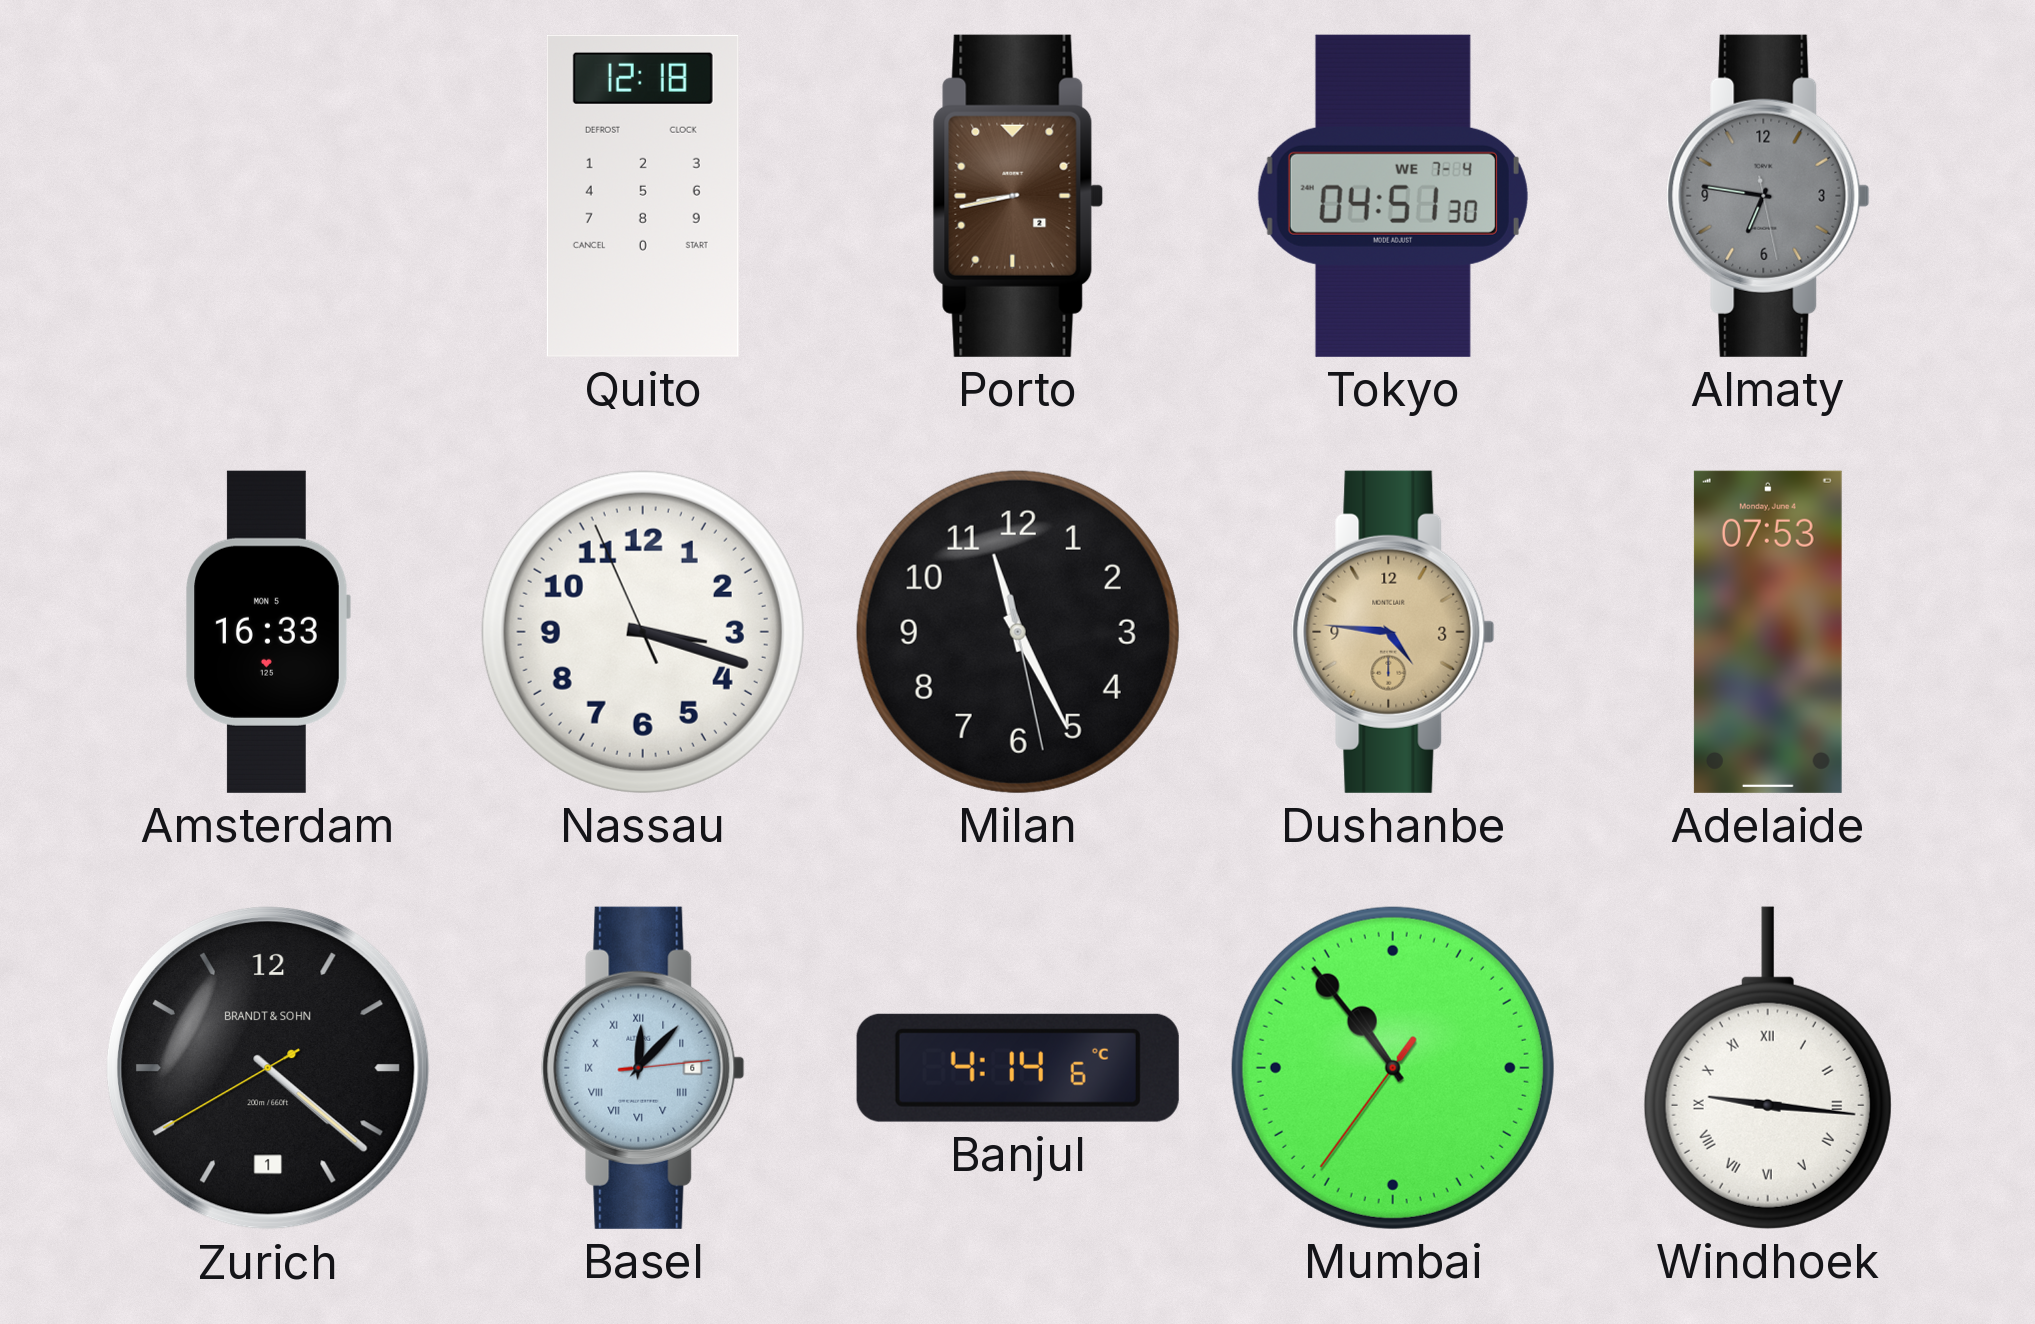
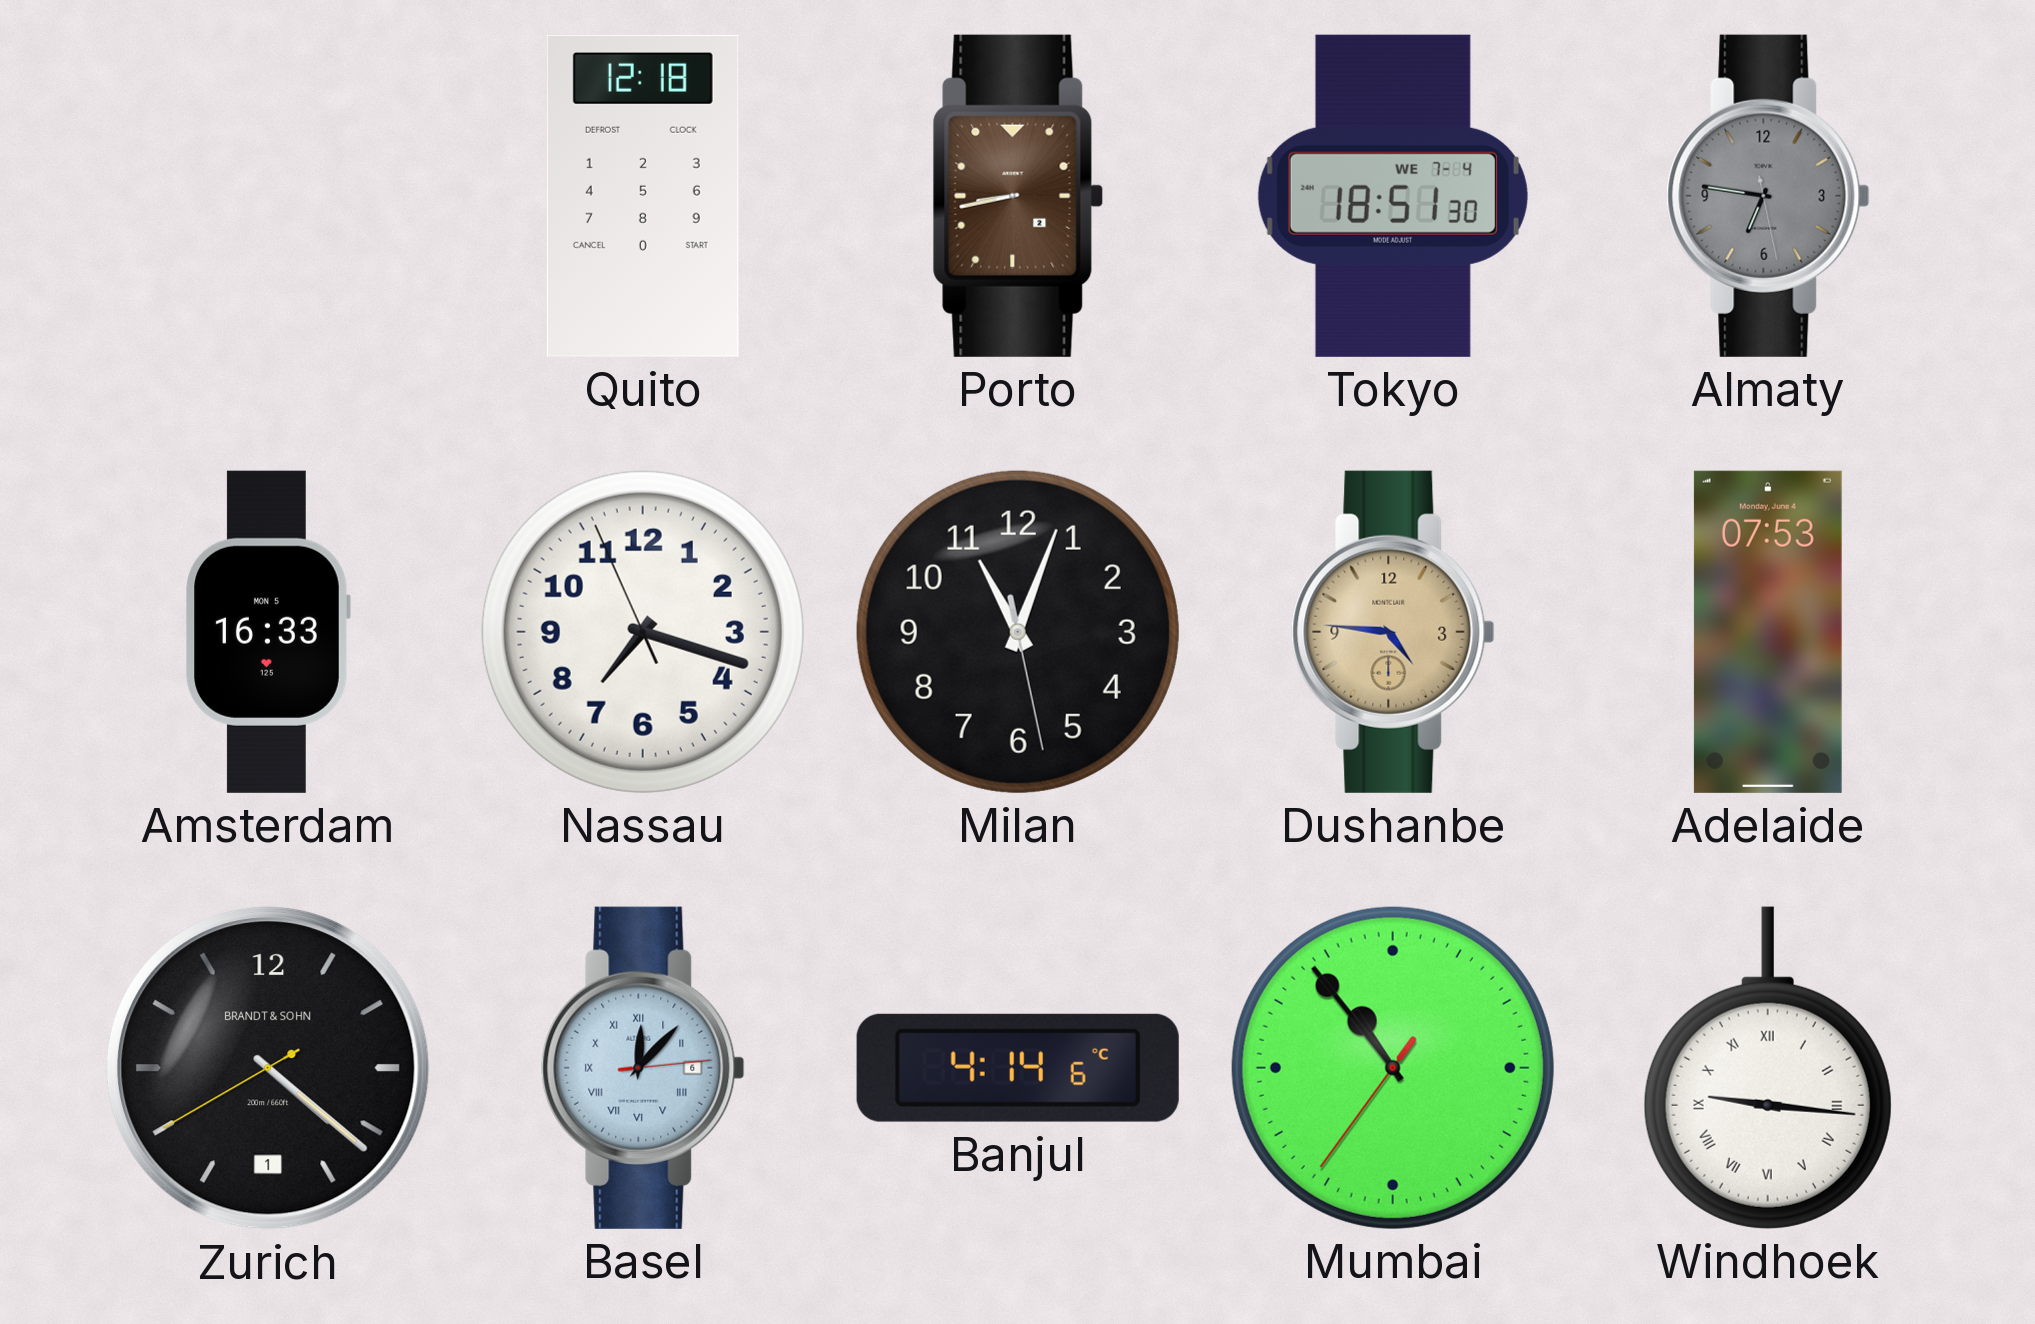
Tokyo: 04:51 -> 18:51 (1393, 196)
Nassau: 3:17 -> 7:17 (643, 632)
Milan: 11:25 -> 11:03 (1018, 632)
